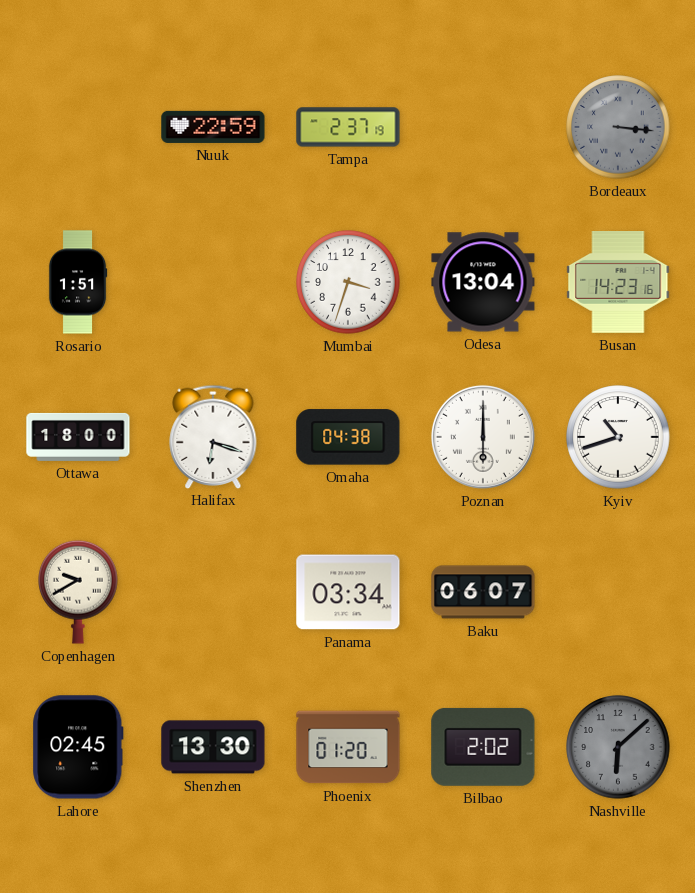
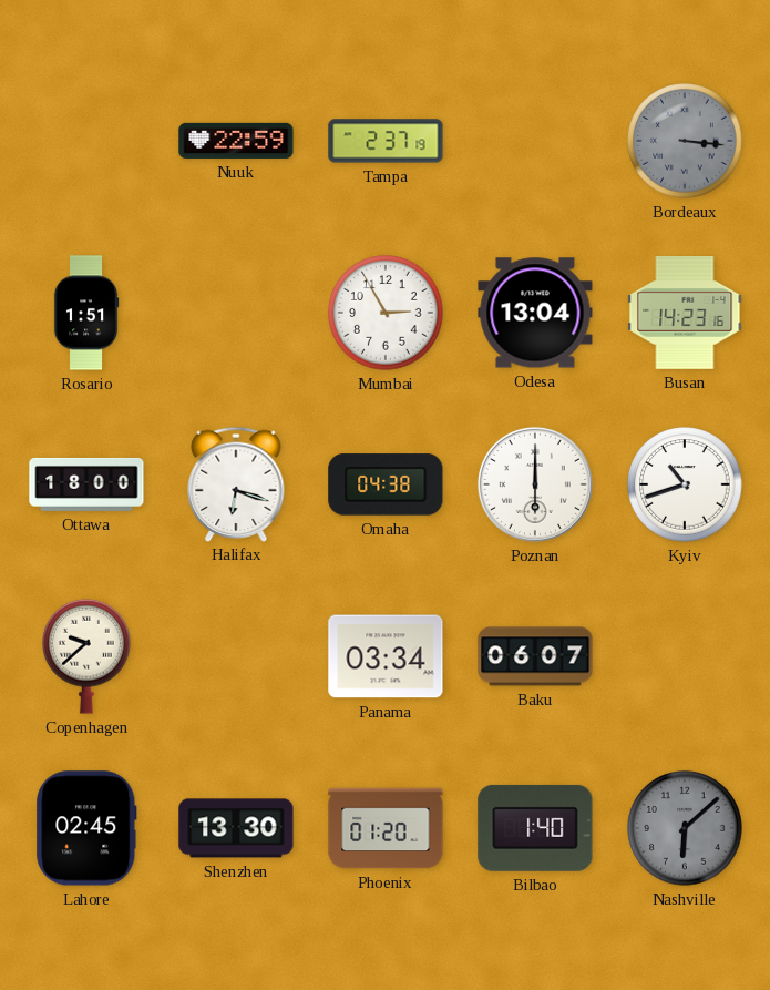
Mumbai: 3:33 -> 2:55 (386, 313)
Copenhagen: 9:40 -> 9:38 (86, 656)
Bilbao: 2:02 -> 1:40 (535, 828)
